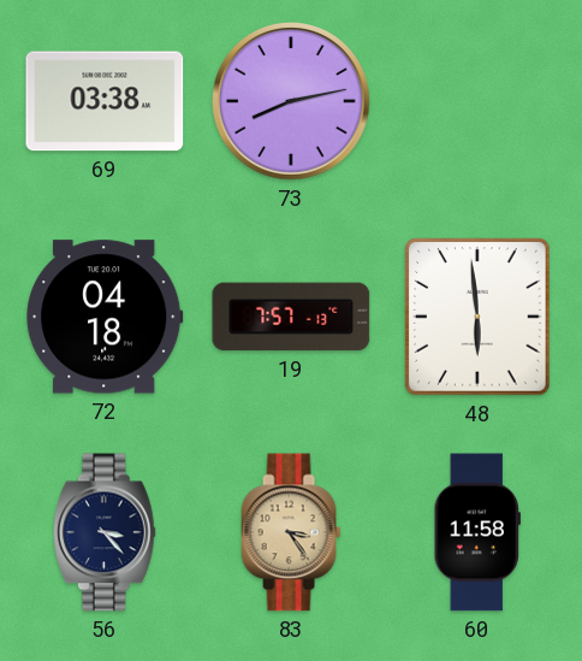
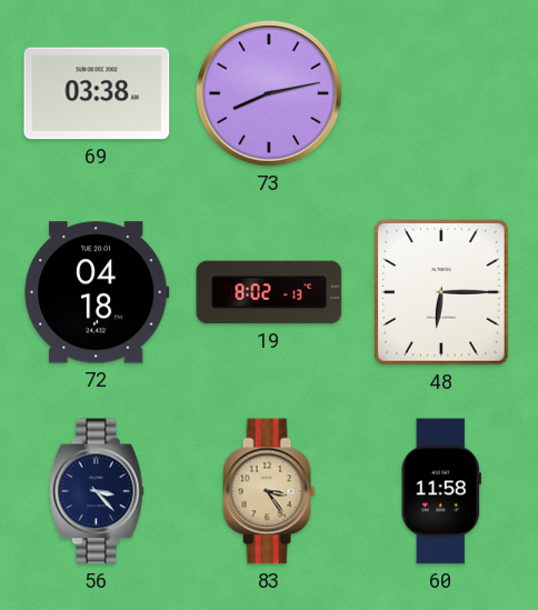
19: 7:57 -> 8:02 (269, 292)
48: 5:59 -> 6:15 (442, 292)
